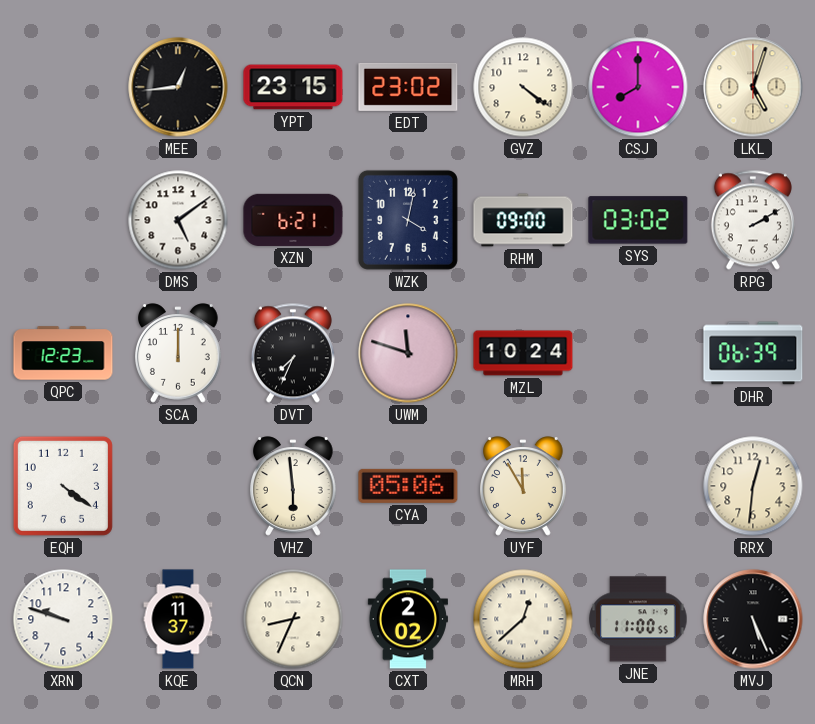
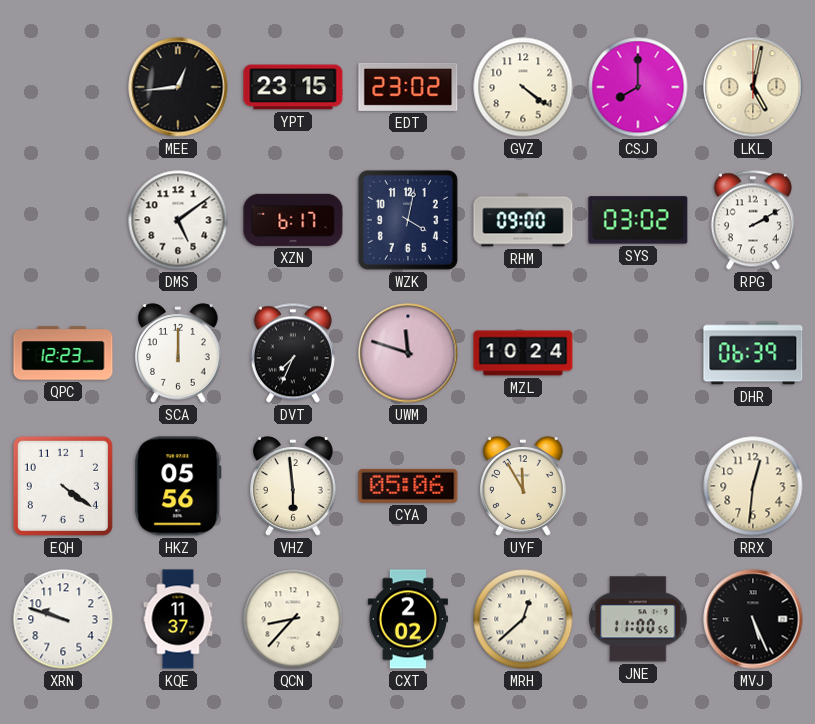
LKL: 5:03 -> 5:02 (753, 87)
XZN: 6:21 -> 6:17 (293, 220)
HKZ: none -> 05:56 (178, 486)
QCN: 8:34 -> 8:37 (293, 619)
